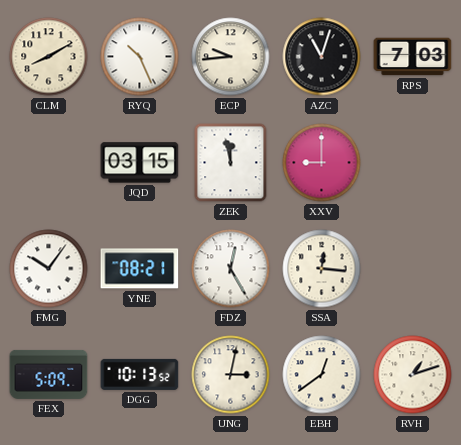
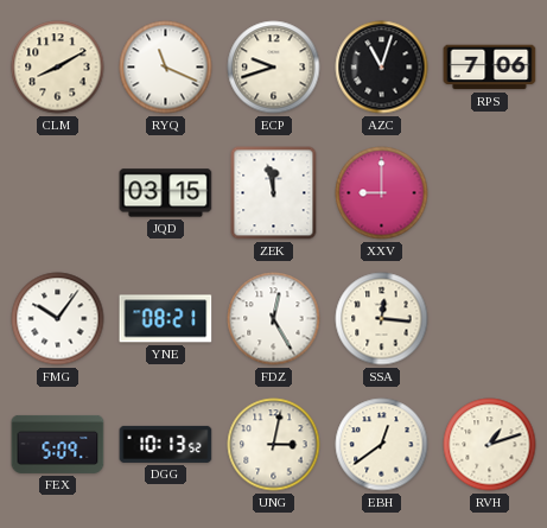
RYQ: 10:26 -> 11:19 (166, 68)
ECP: 9:44 -> 9:42 (274, 68)
RPS: 7:03 -> 7:06 (490, 68)
